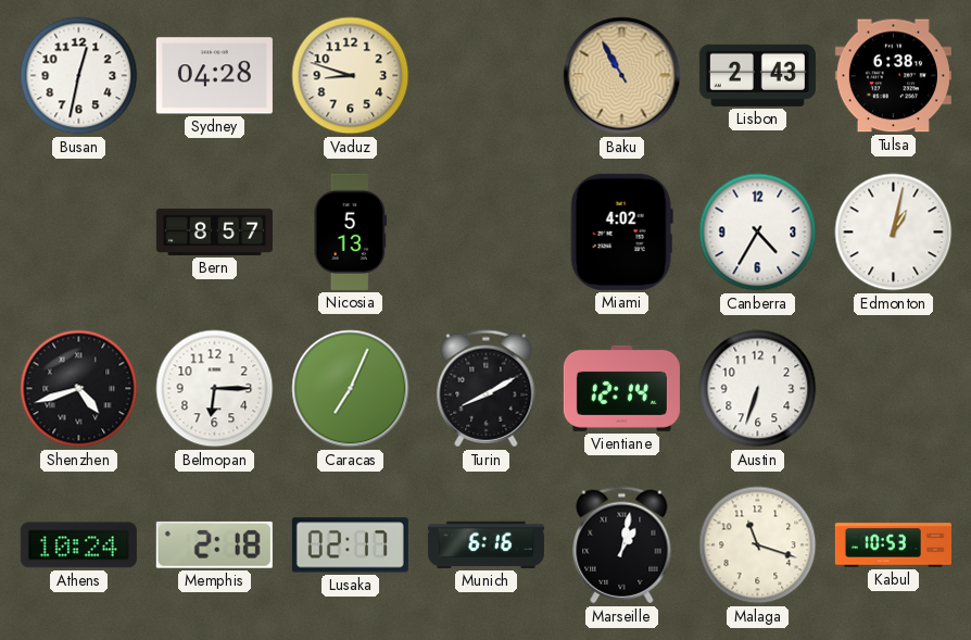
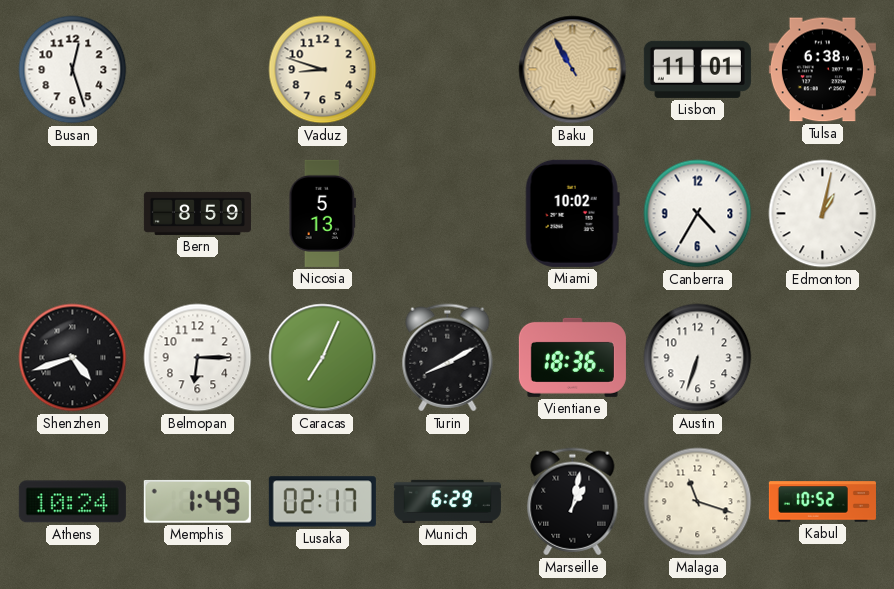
Busan: 12:32 -> 12:27 (73, 70)
Sydney: 04:28 -> none (214, 76)
Lisbon: 2:43 -> 11:01 (697, 69)
Bern: 8:57 -> 8:59 (197, 213)
Miami: 4:02 -> 10:02 (572, 213)
Vientiane: 12:14 -> 18:36 (572, 357)
Memphis: 2:18 -> 1:49 (197, 501)
Munich: 6:16 -> 6:29 (447, 501)
Kabul: 10:53 -> 10:52 (822, 502)
